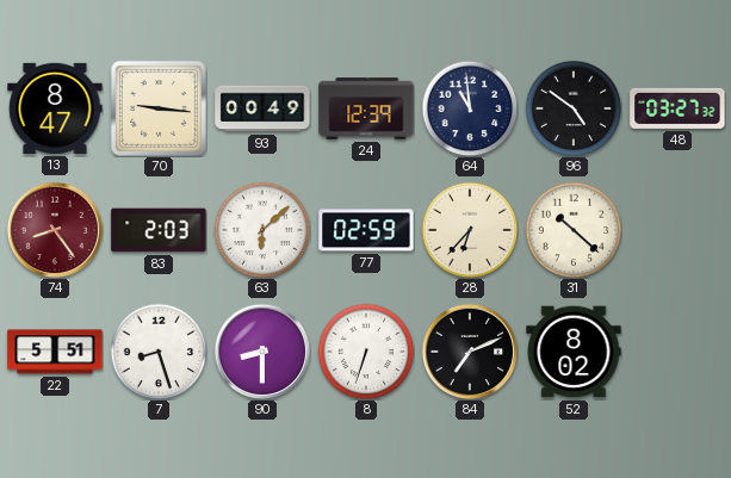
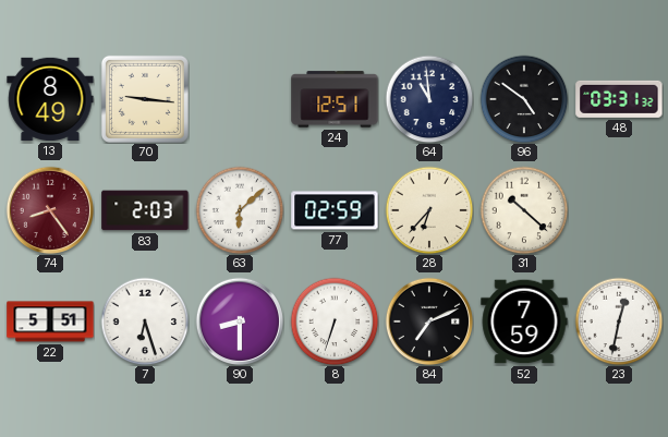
13: 8:47 -> 8:49 (50, 99)
93: 00:49 -> none (262, 108)
24: 12:39 -> 12:51 (335, 99)
48: 03:27 -> 03:31 (619, 99)
7: 8:27 -> 6:27 (145, 321)
52: 8:02 -> 7:59 (524, 321)
23: none -> 12:32 (619, 321)
